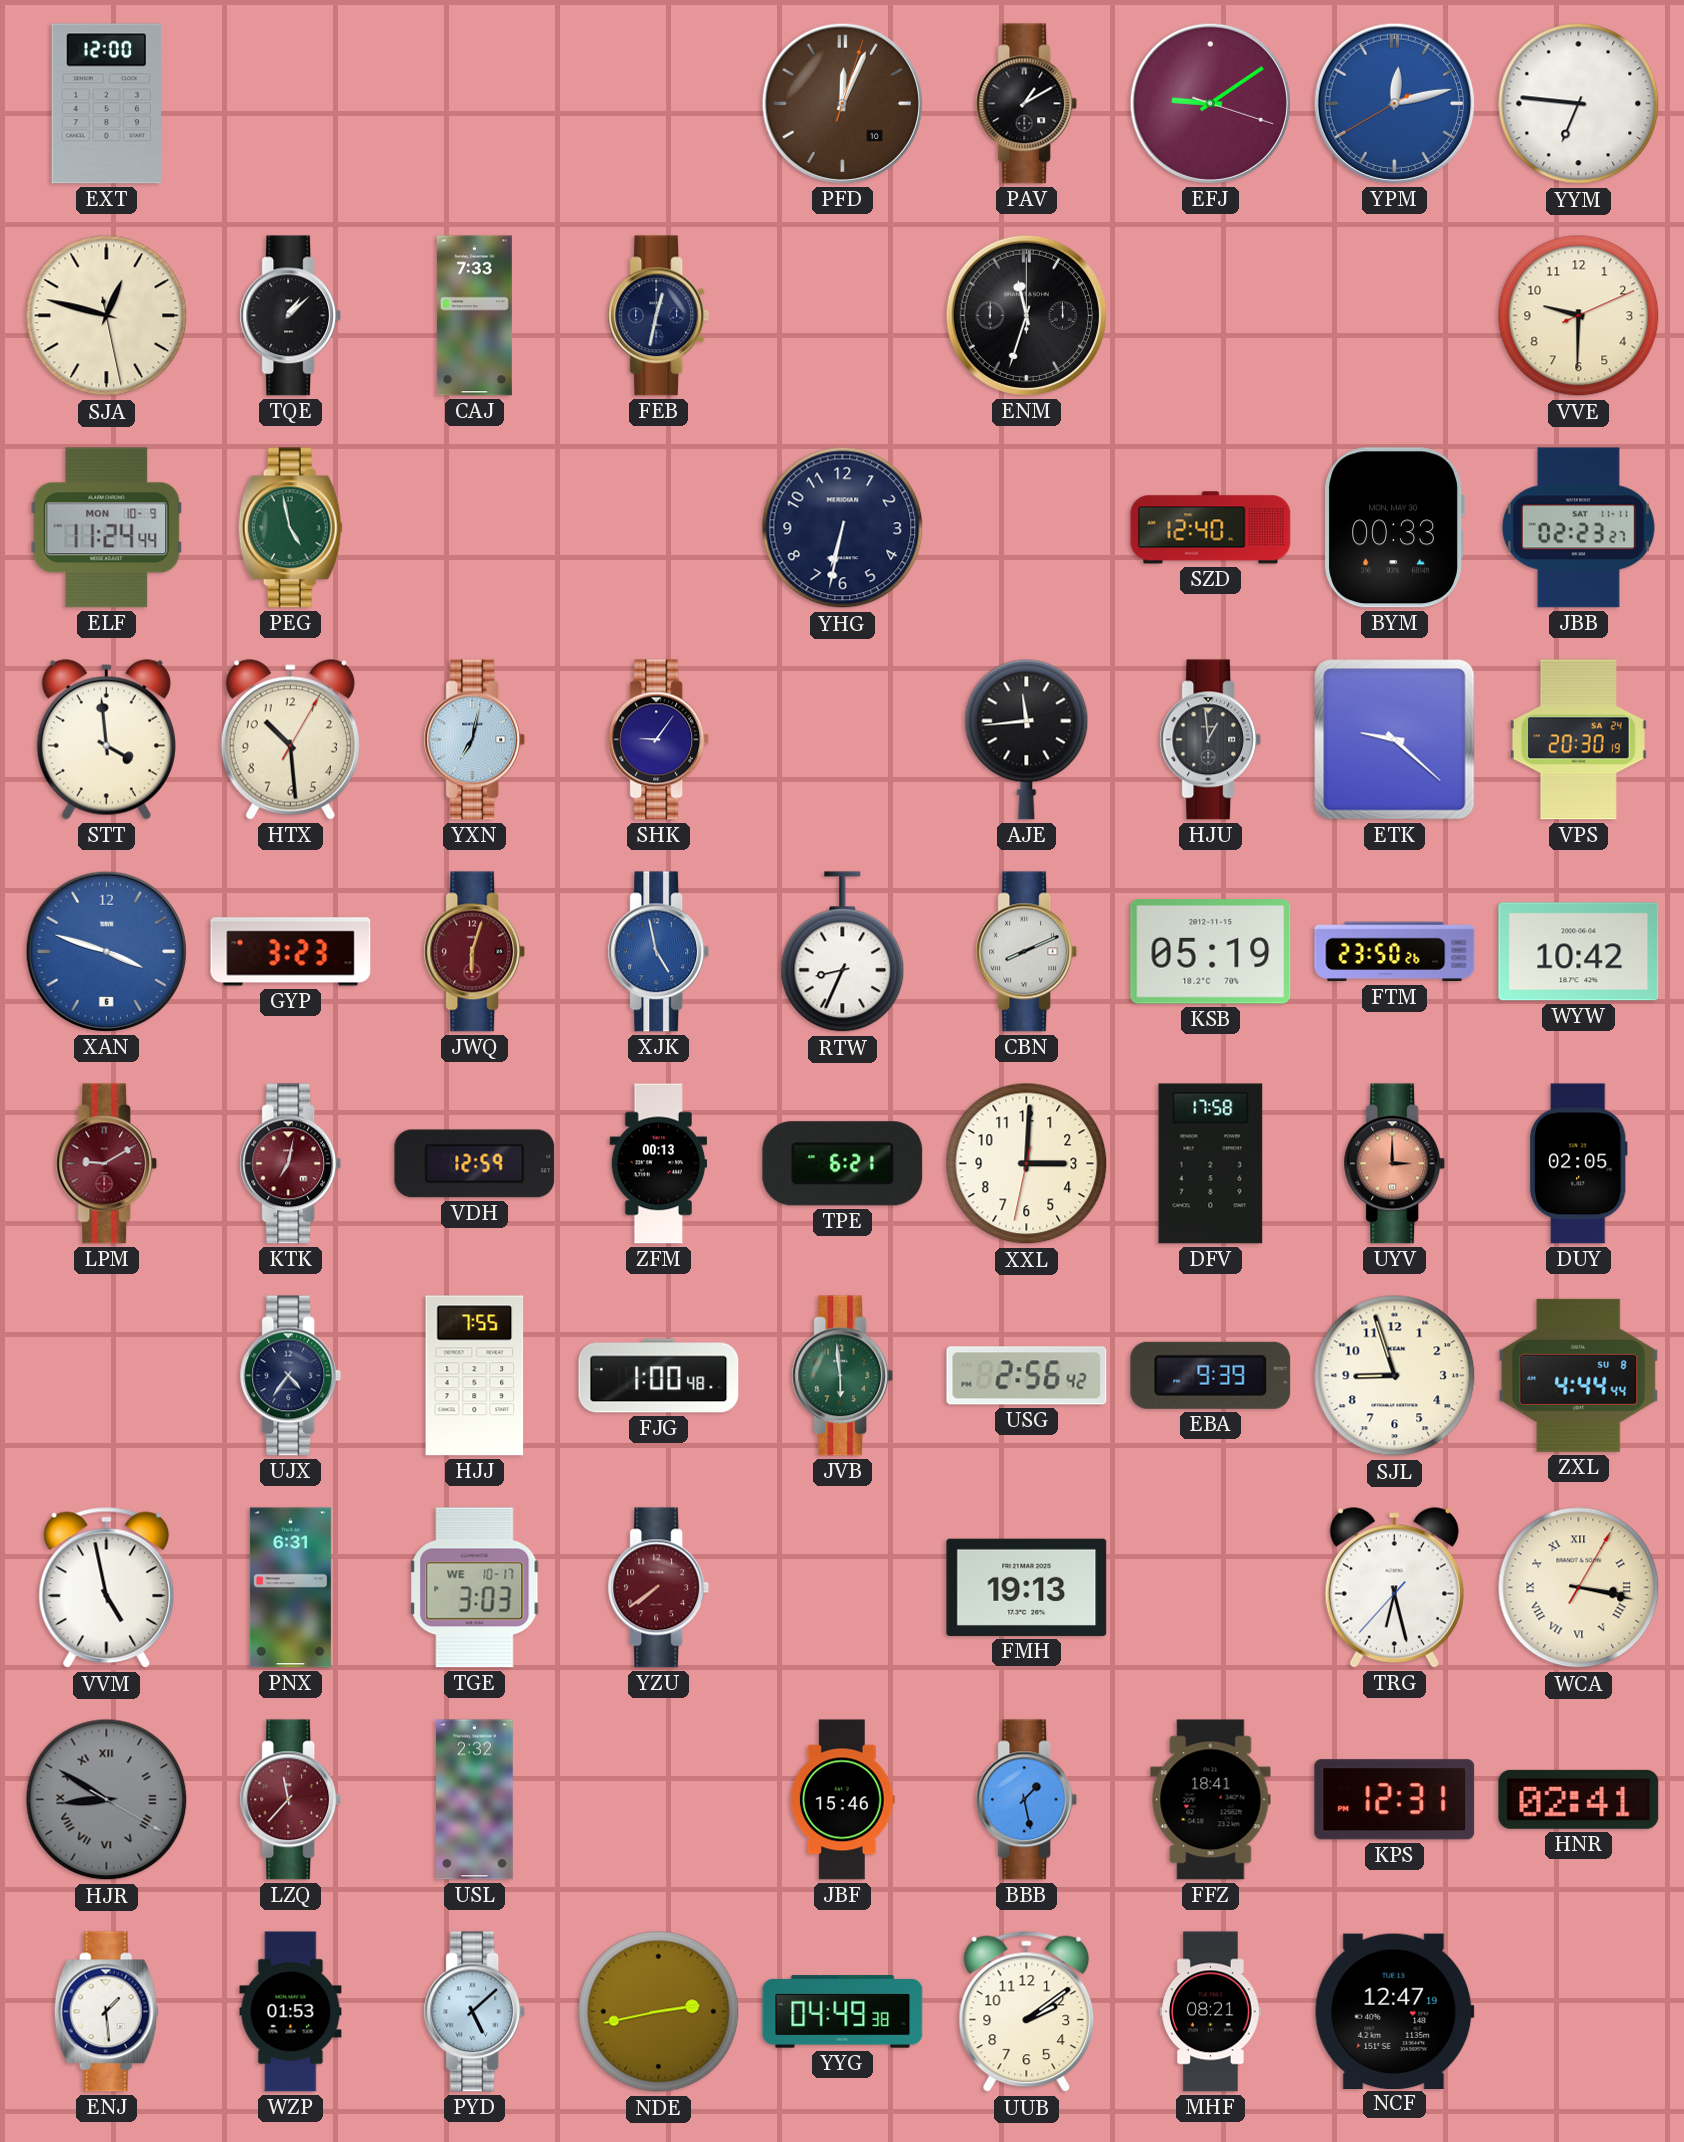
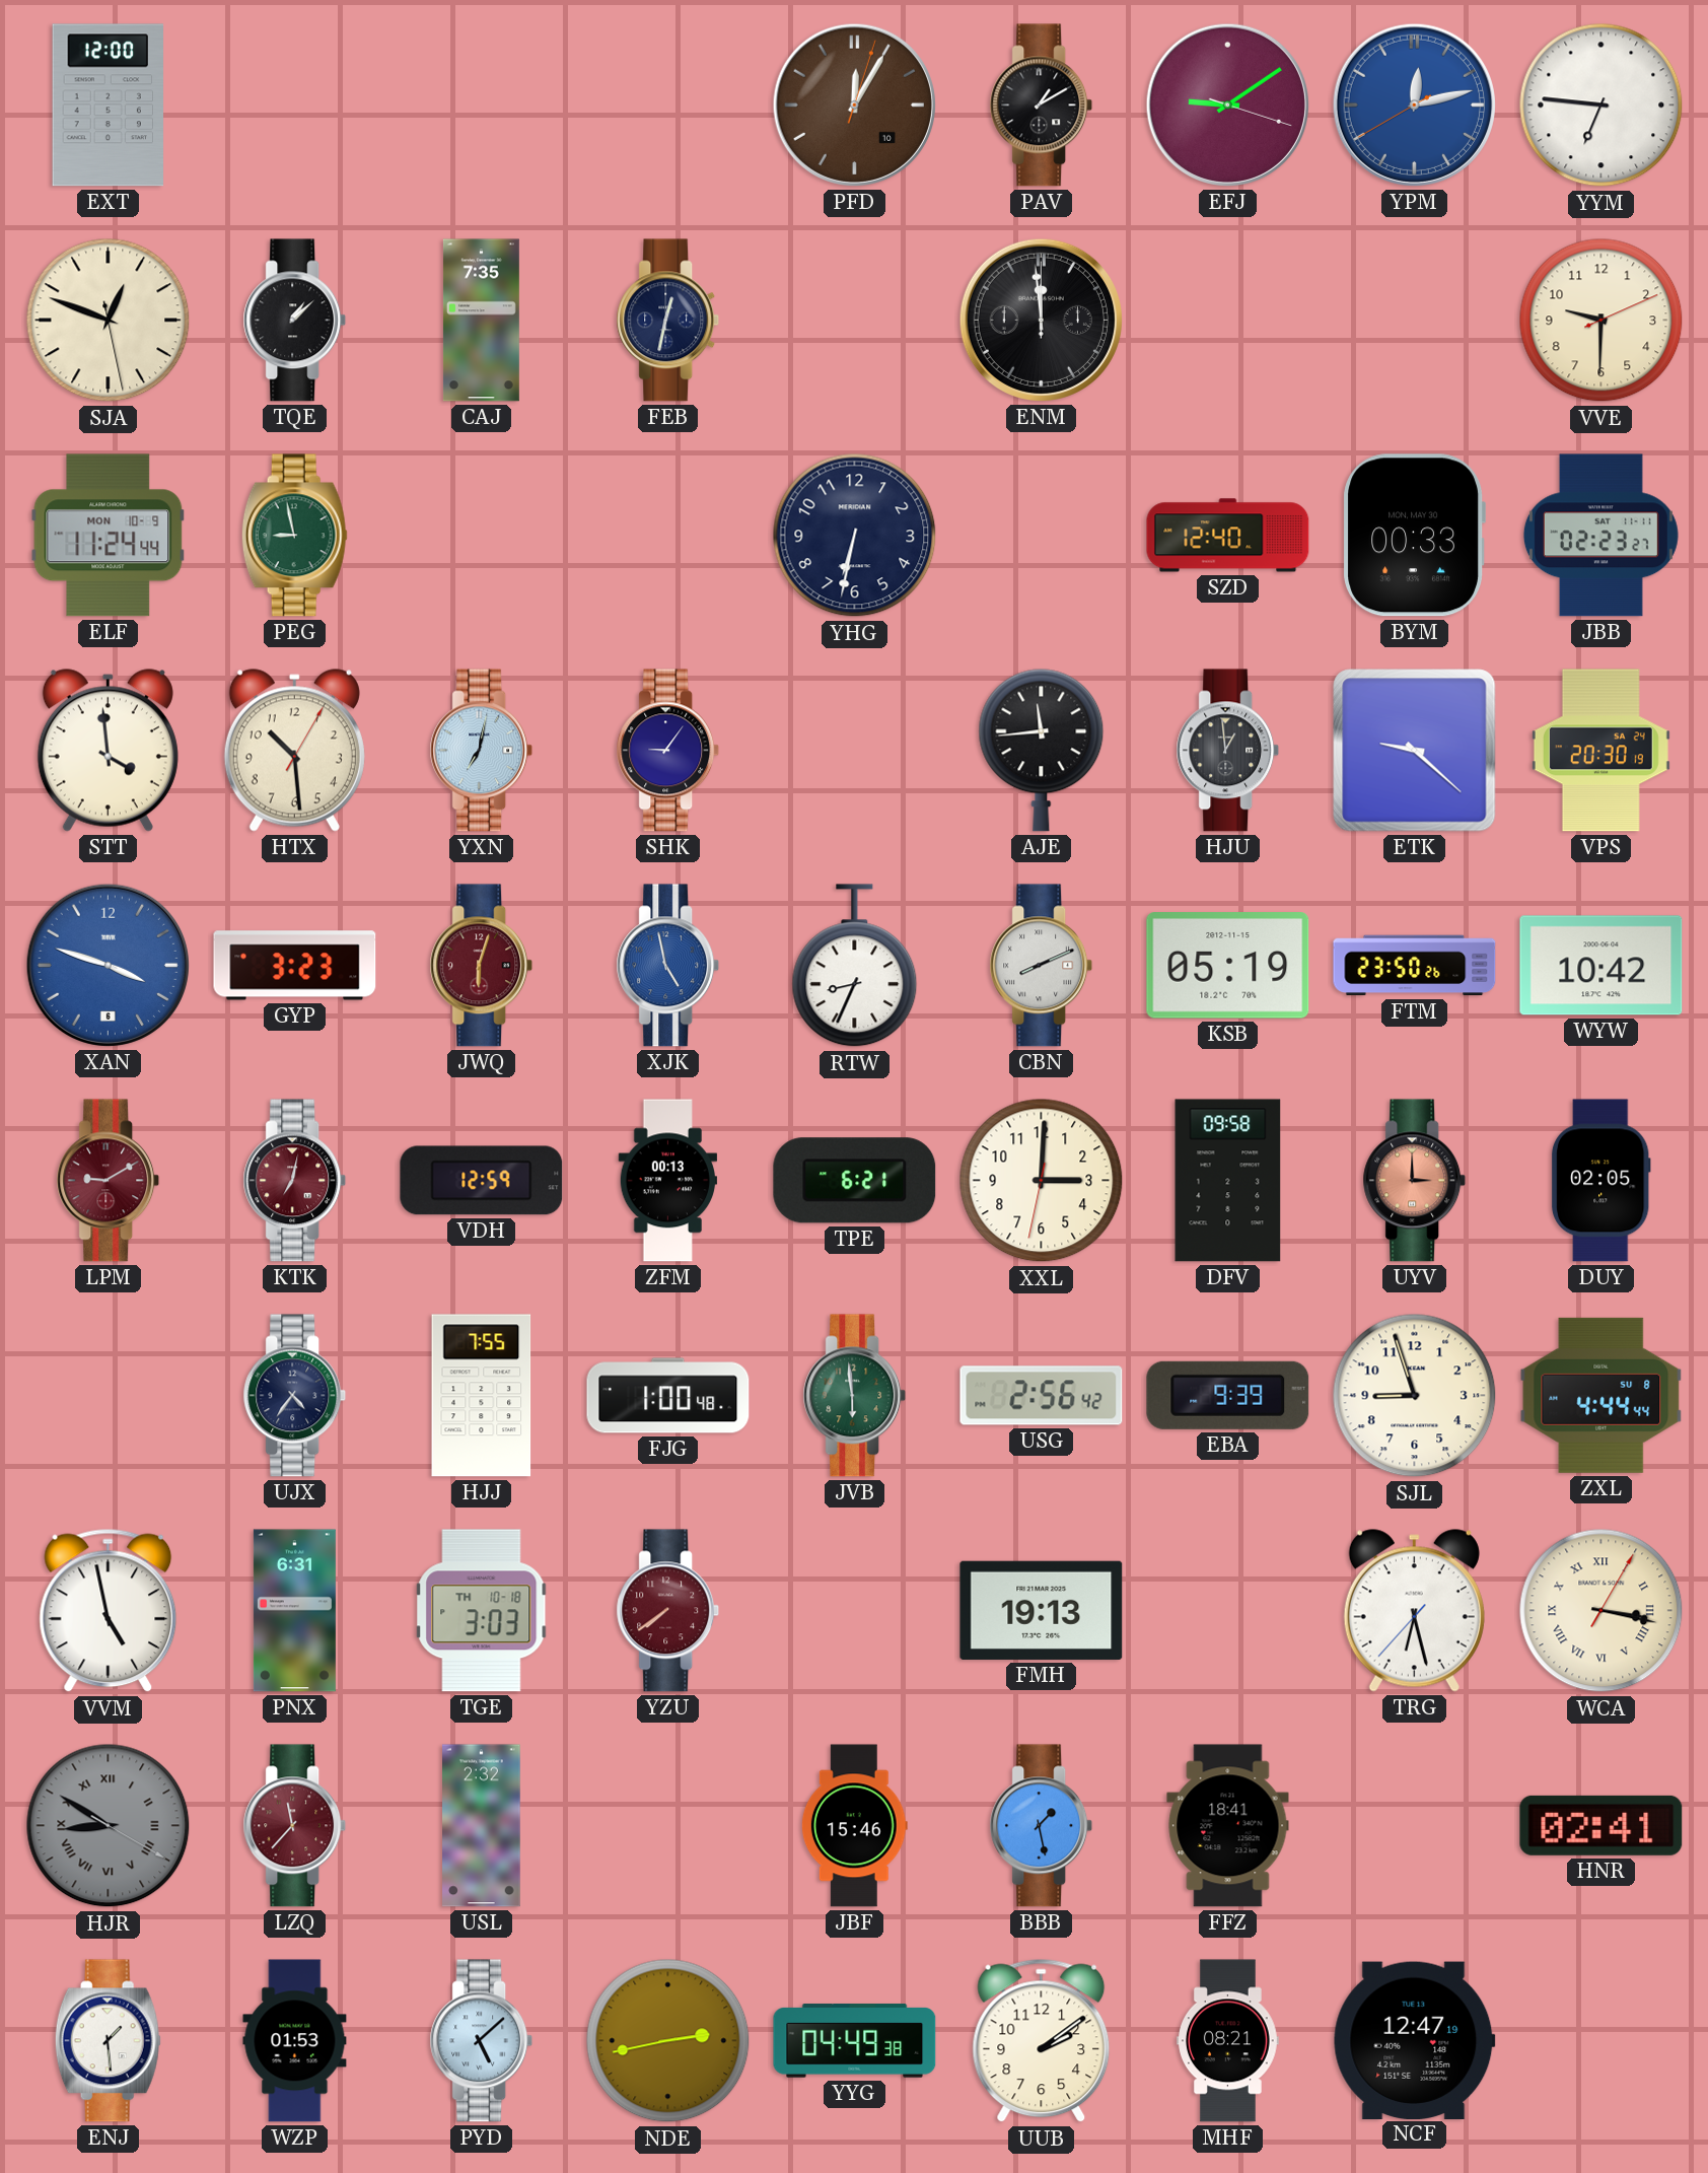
PFD: 12:04 -> 12:05 (854, 104)
SJA: 12:47 -> 12:48 (109, 321)
CAJ: 7:33 -> 7:35 (481, 321)
ENM: 11:33 -> 11:59 (1041, 320)
PEG: 4:58 -> 8:58 (294, 536)
DFV: 17:58 -> 09:58 (1228, 1181)
TGE date: WE 10-17 -> TH 10-18 (482, 1611)
KPS: 12:31 -> none (1395, 1800)
